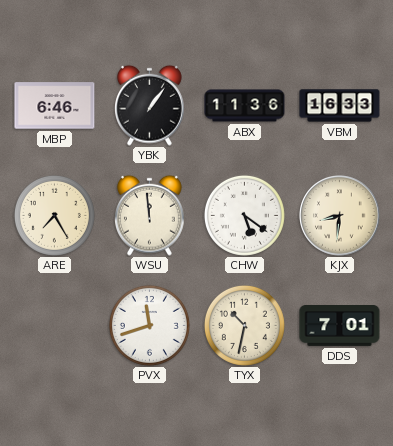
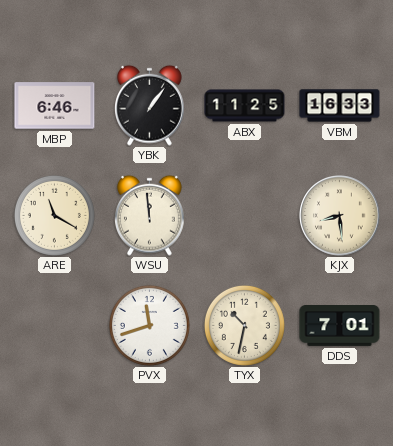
ABX: 11:36 -> 11:25 (245, 106)
ARE: 7:25 -> 11:20 (54, 215)
CHW: 5:21 -> none (244, 215)
KJX: 8:31 -> 8:29 (340, 216)
